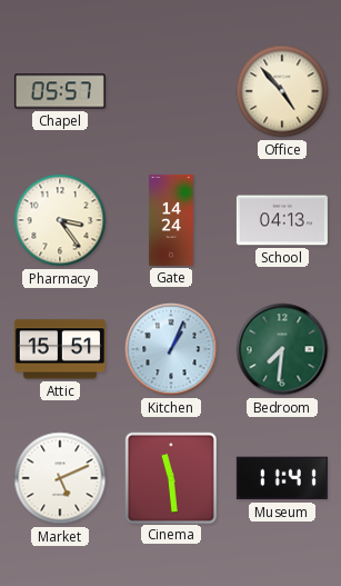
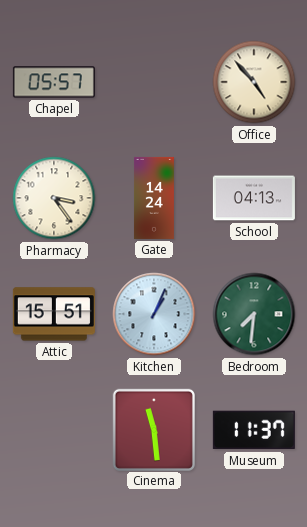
Market: 5:11 -> none (60, 478)
Museum: 11:41 -> 11:37 (254, 430)
